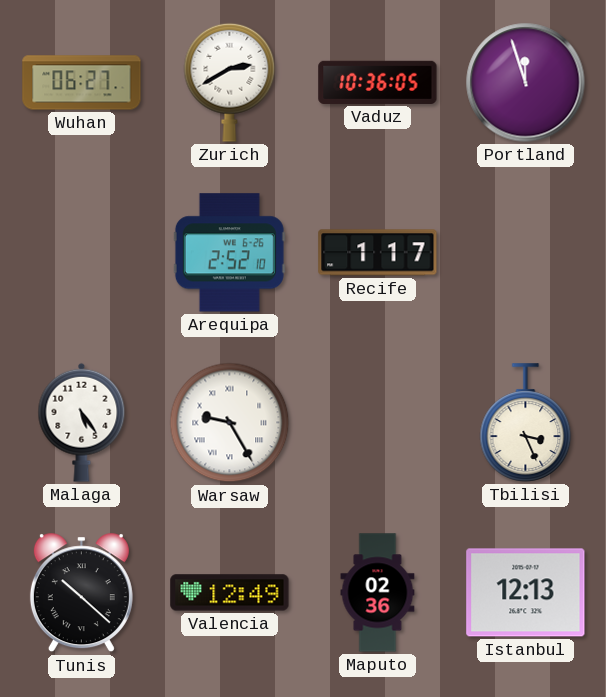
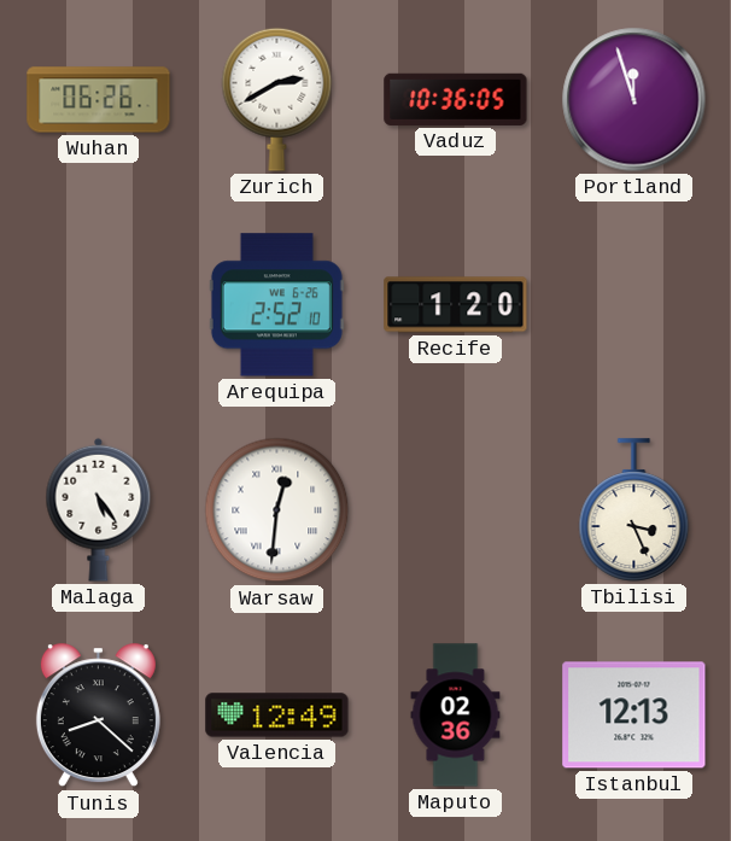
Wuhan: 06:27 -> 06:26 (99, 100)
Recife: 1:17 -> 1:20 (456, 305)
Warsaw: 9:25 -> 12:31 (277, 510)
Tunis: 10:22 -> 8:22 (98, 716)
